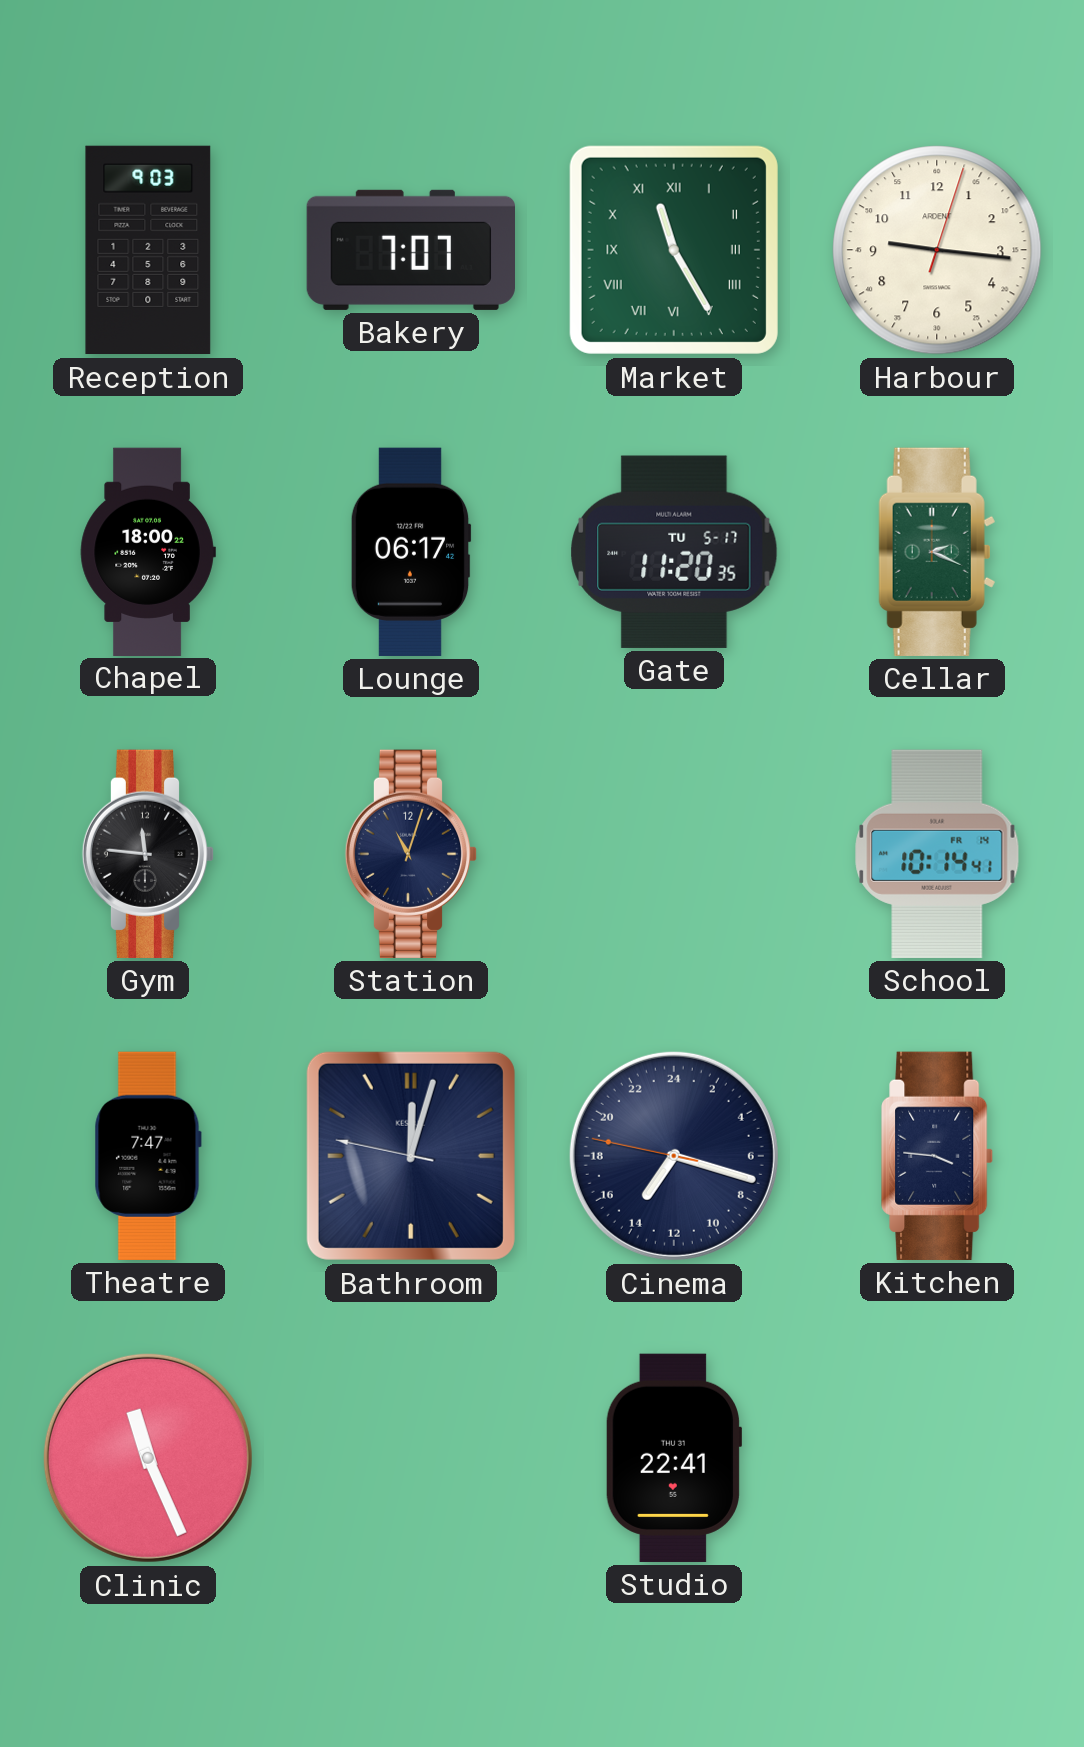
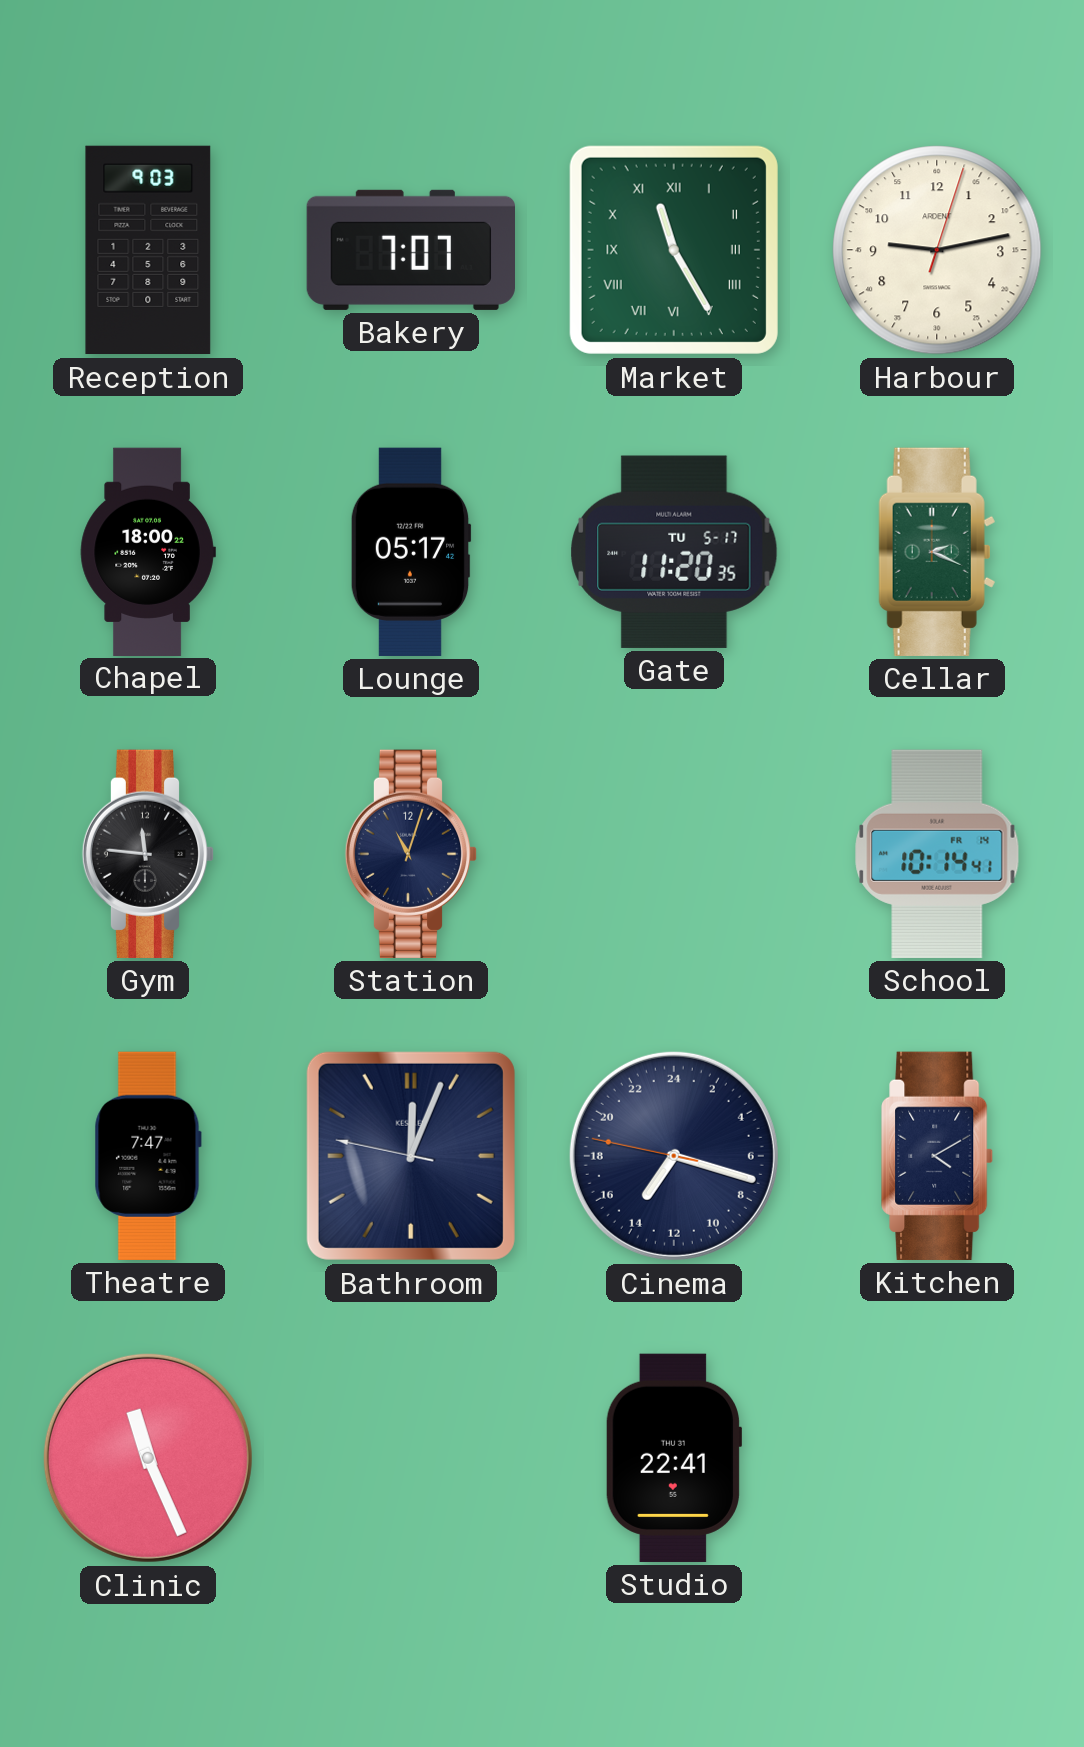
Harbour: 9:16 -> 9:13 (937, 250)
Lounge: 06:17 -> 05:17 (411, 552)
Bathroom: 12:02 -> 12:03 (411, 1156)
Kitchen: 3:46 -> 4:10 (938, 1156)
